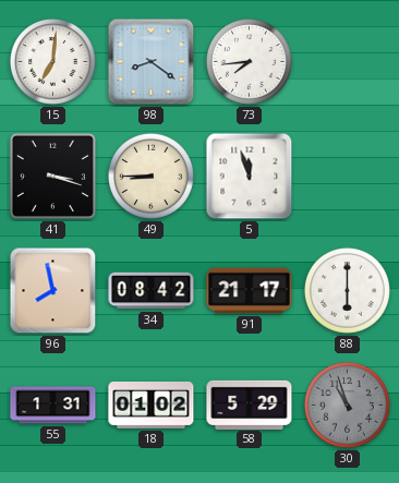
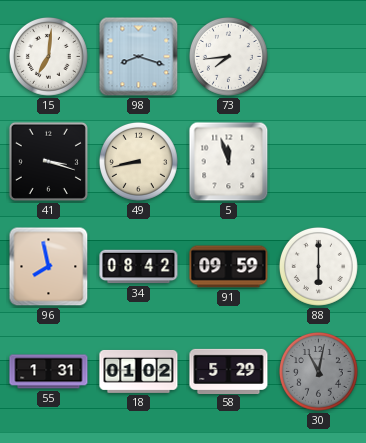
98: 8:21 -> 8:18 (139, 57)
49: 8:45 -> 8:43 (138, 161)
91: 21:17 -> 09:59 (229, 267)
30: 10:57 -> 11:02 (318, 371)
